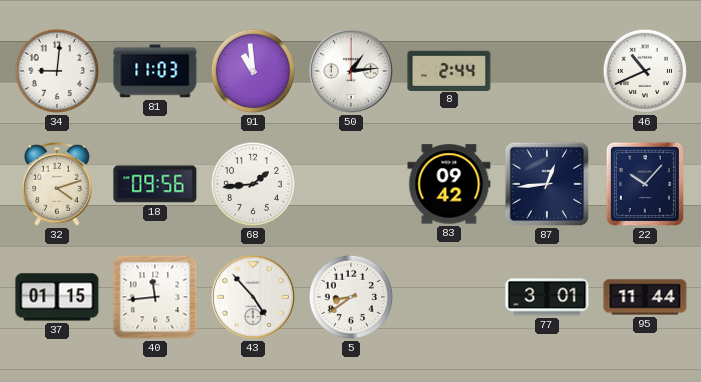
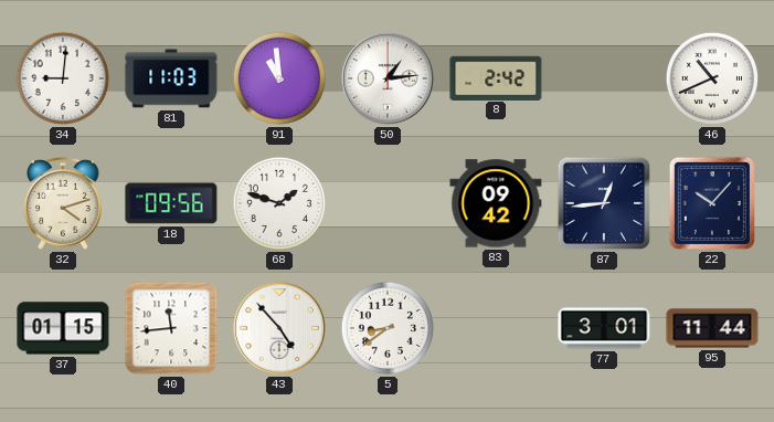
8: 2:44 -> 2:42 (496, 77)
68: 1:44 -> 1:48 (279, 203)
